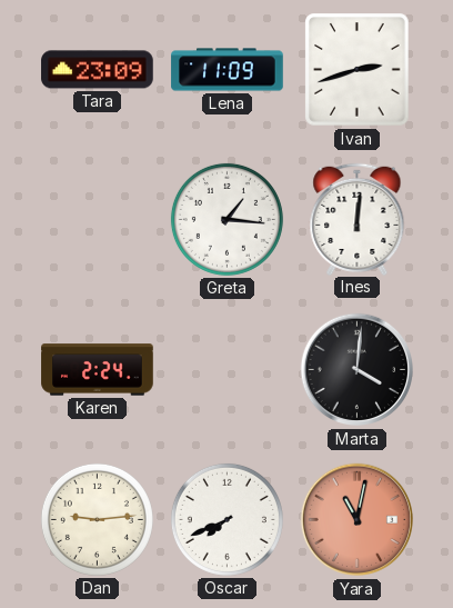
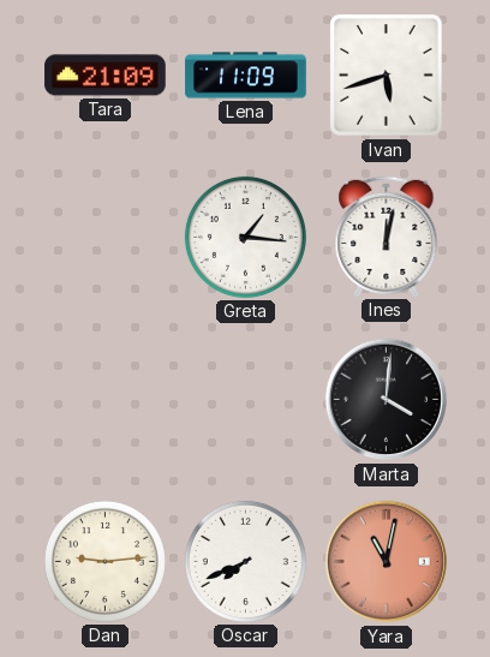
Tara: 23:09 -> 21:09 (106, 76)
Ivan: 2:42 -> 5:42 (387, 76)
Ines: 12:01 -> 12:02 (387, 237)
Karen: 2:24 -> none (98, 370)
